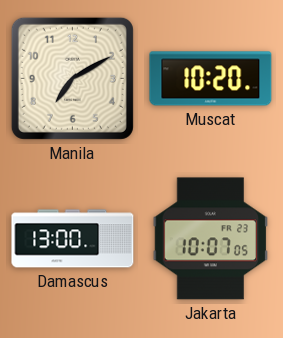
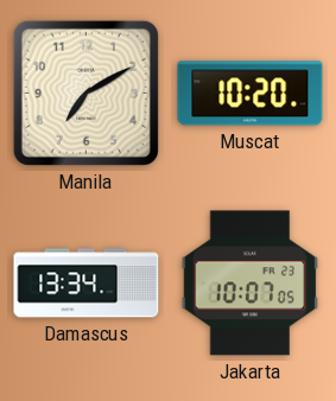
Damascus: 13:00 -> 13:34 (87, 284)
